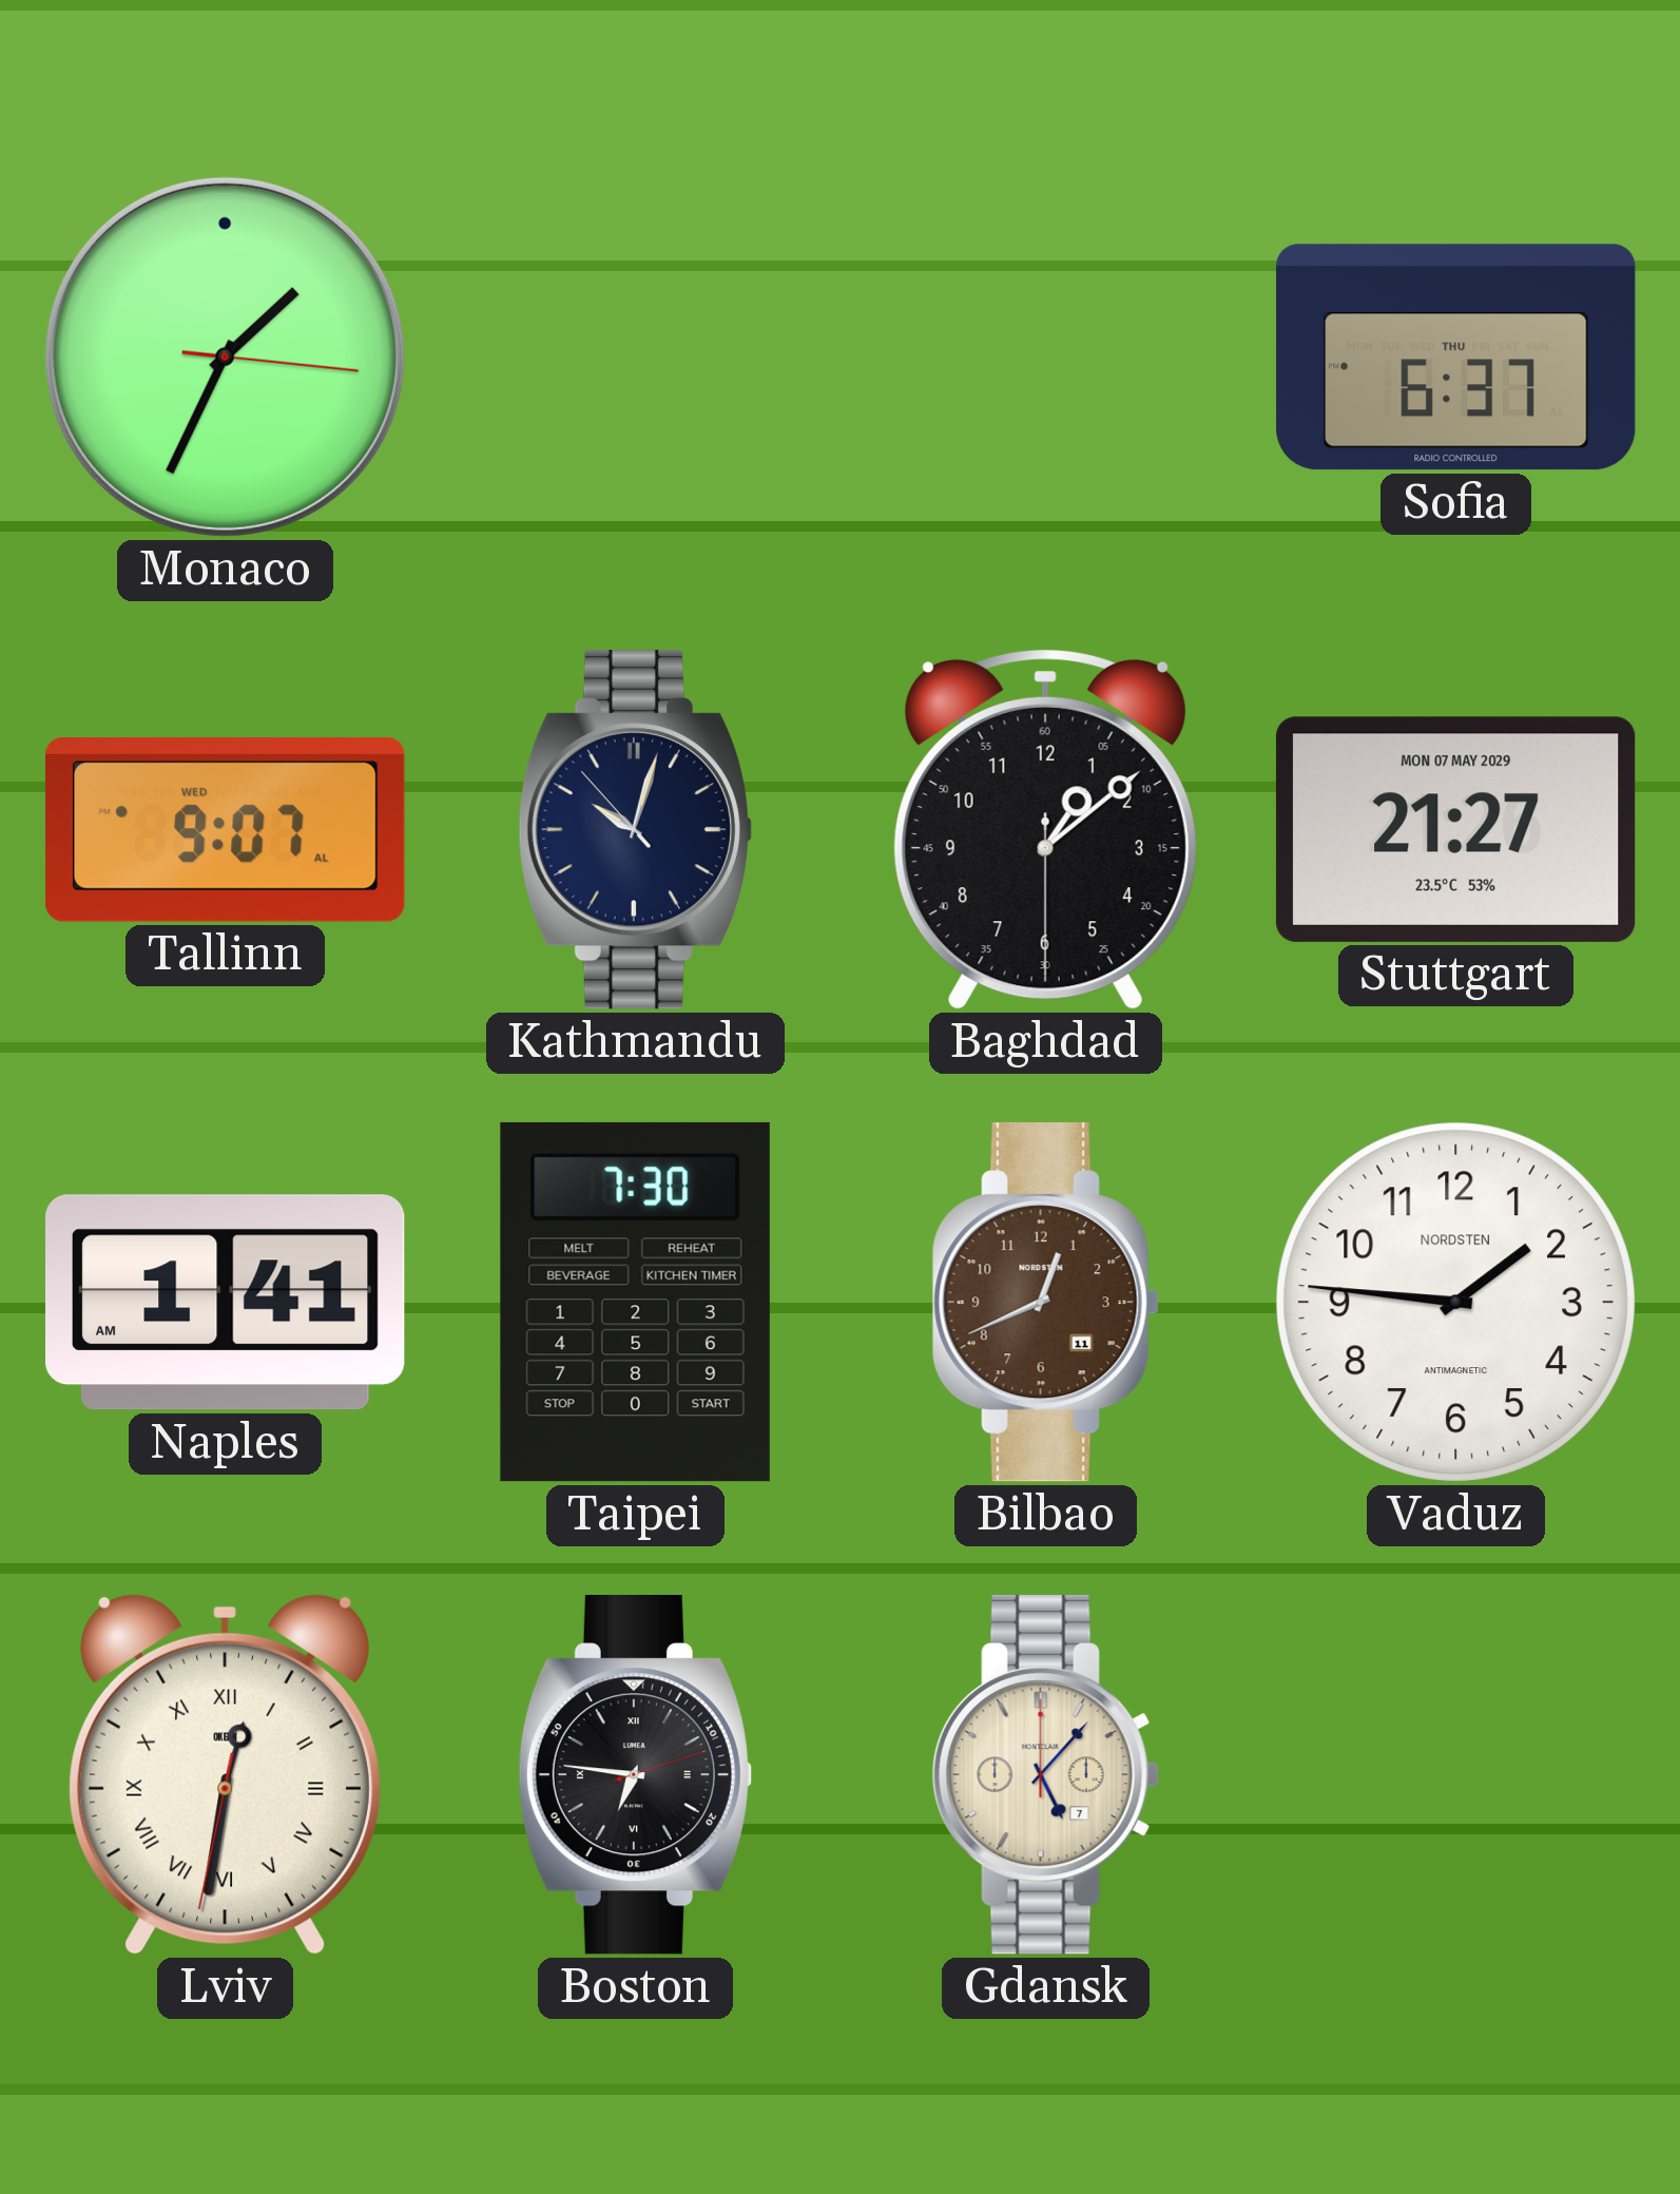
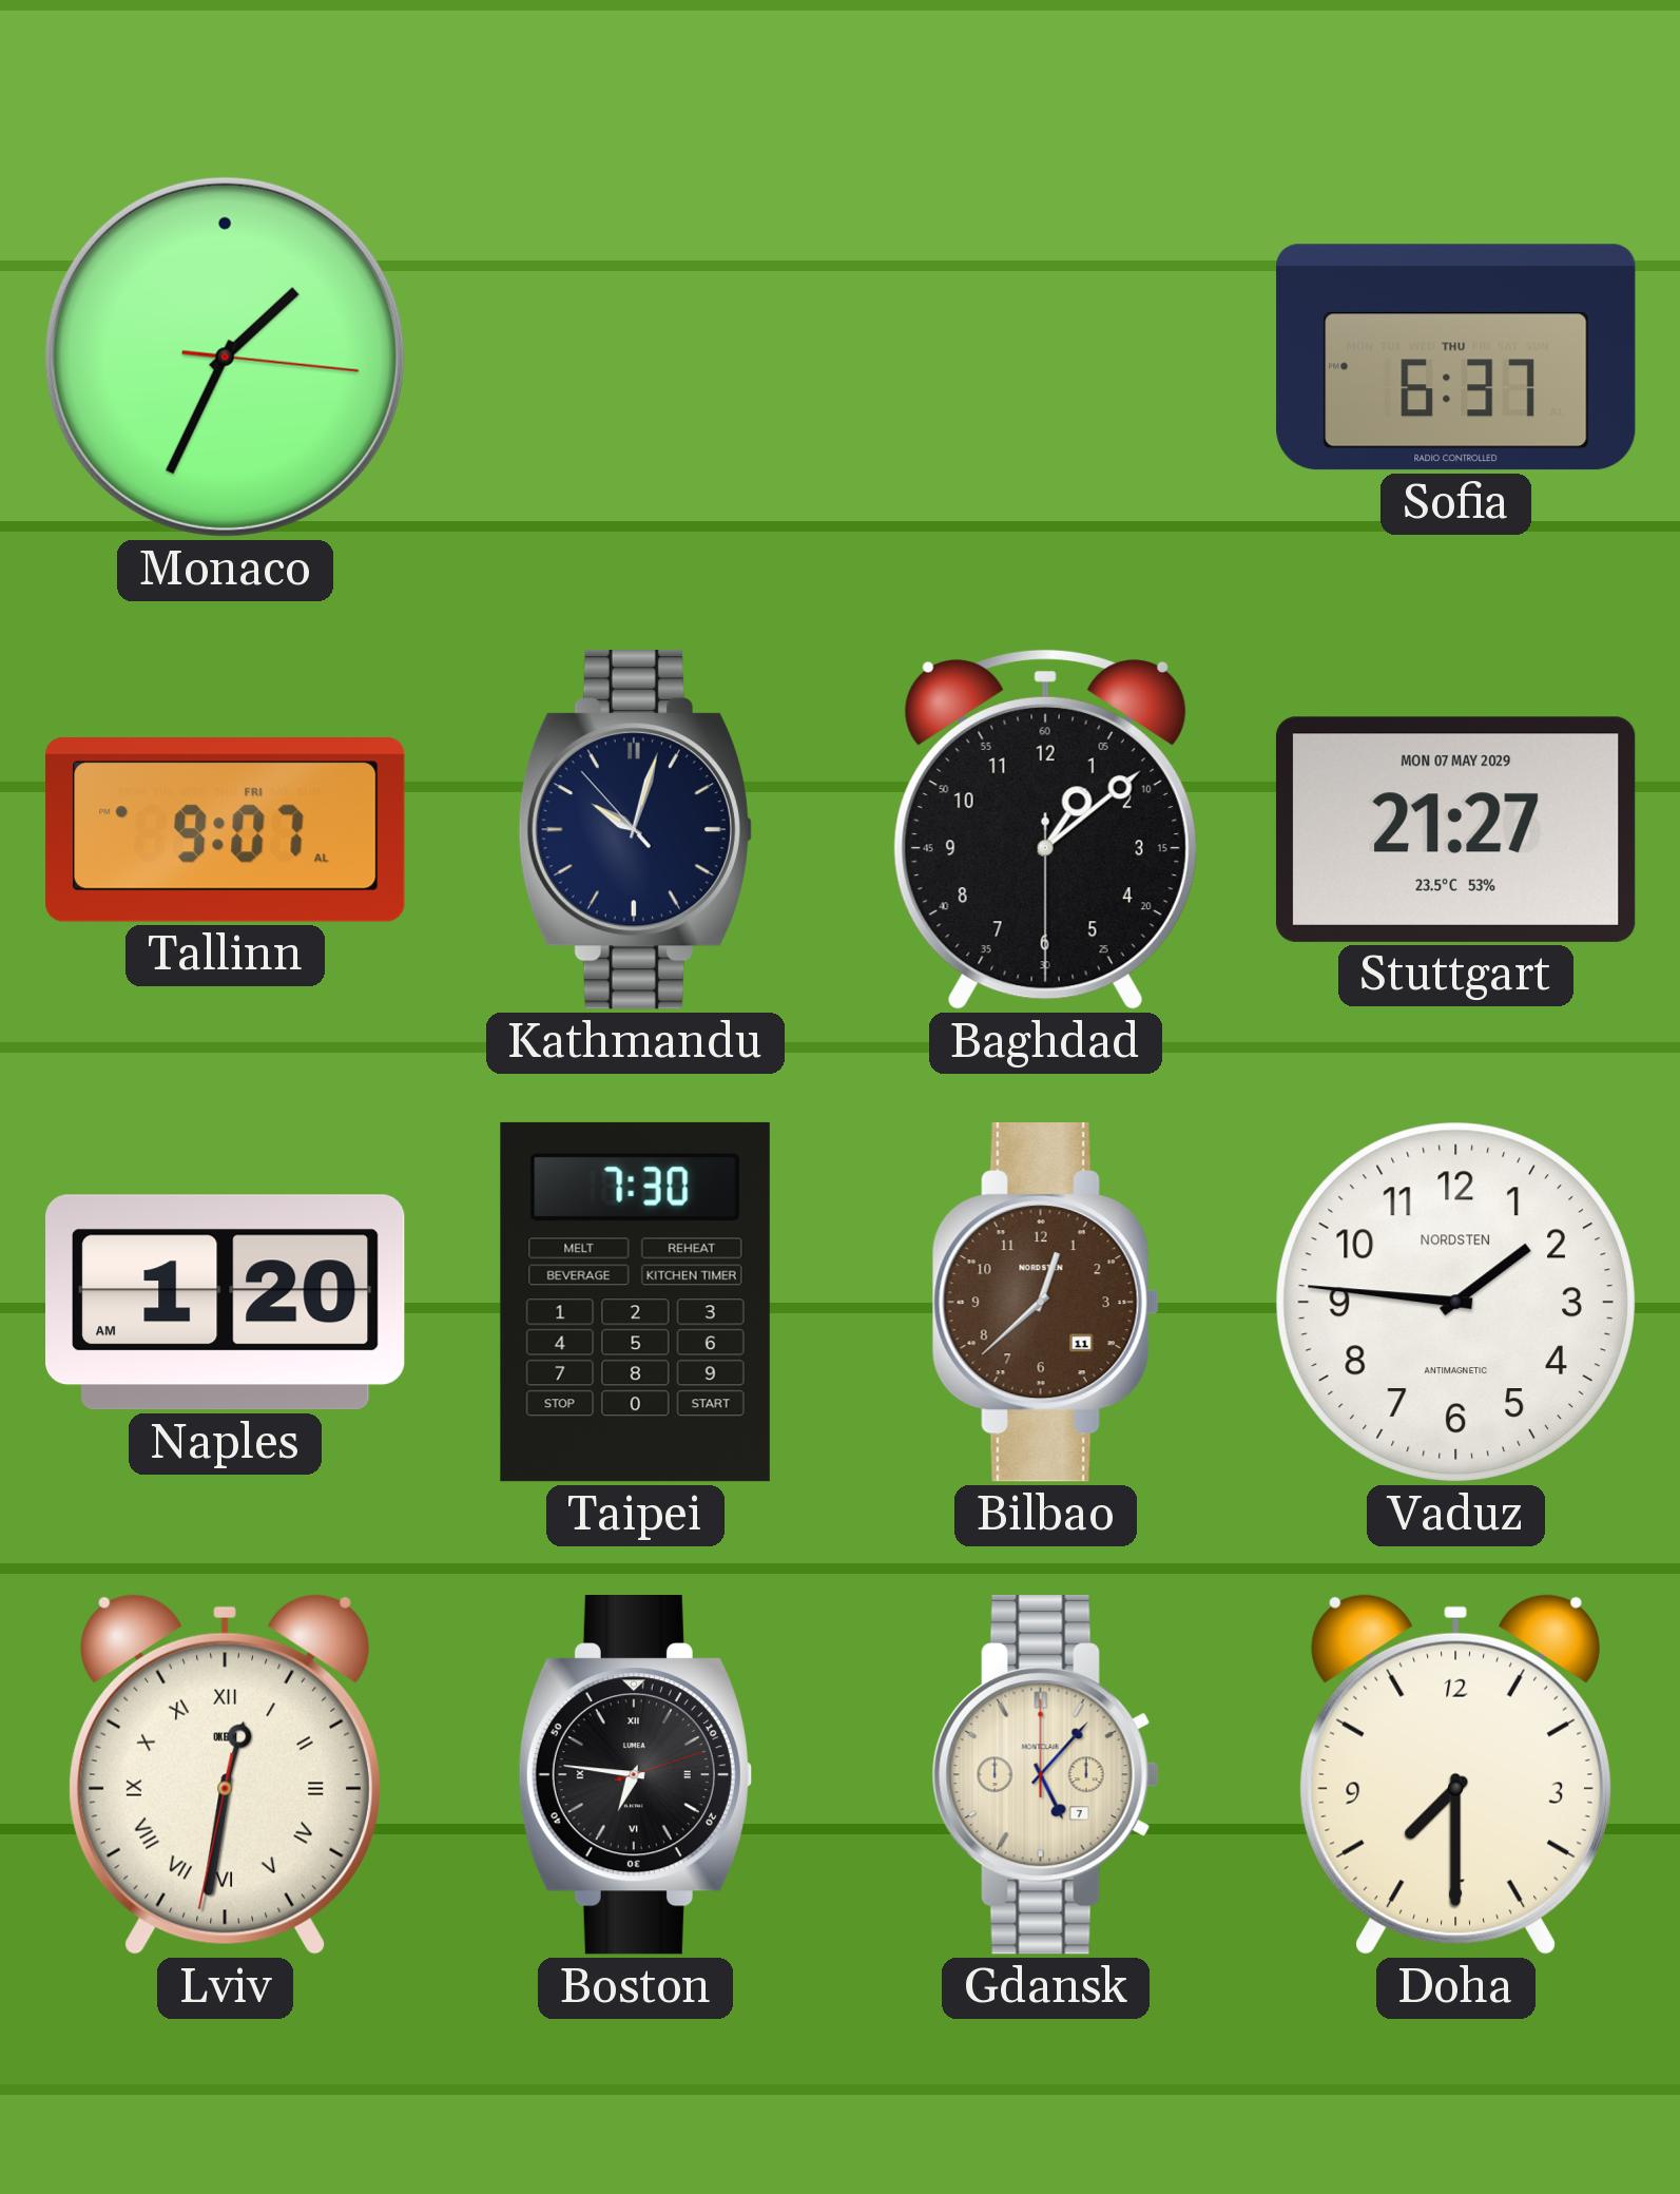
Tallinn date: WED -> FRI (226, 829)
Naples: 1:41 -> 1:20 (226, 1303)
Bilbao: 12:41 -> 12:38 (1045, 1303)
Doha: none -> 7:30 (1455, 1774)
